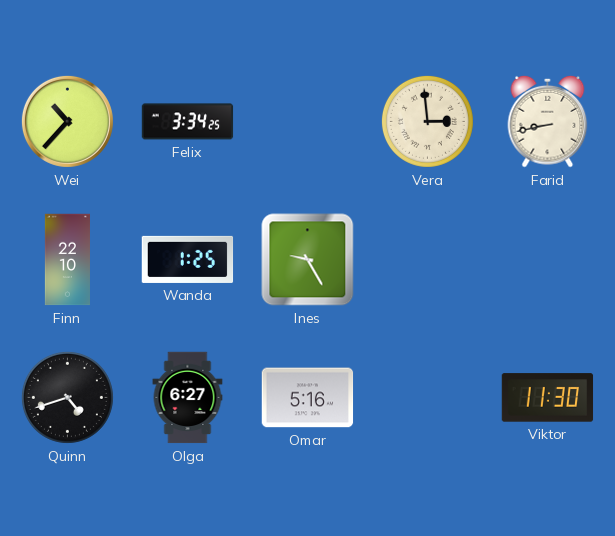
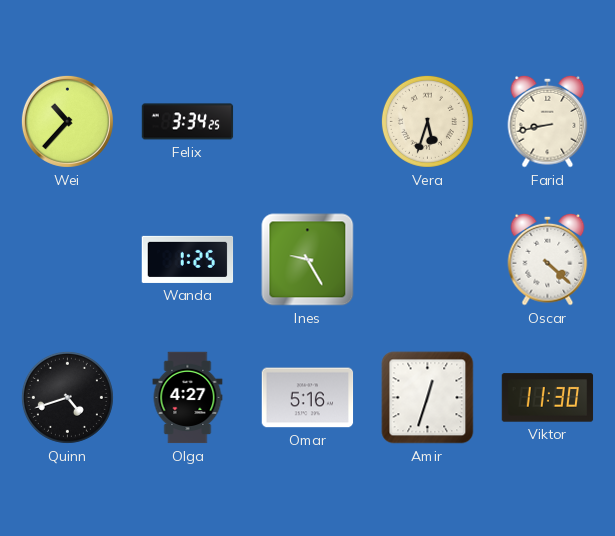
Vera: 2:59 -> 5:33 (427, 121)
Finn: 22:10 -> none (67, 260)
Oscar: none -> 4:22 (548, 259)
Olga: 6:27 -> 4:27 (188, 398)
Amir: none -> 12:33 (428, 398)
